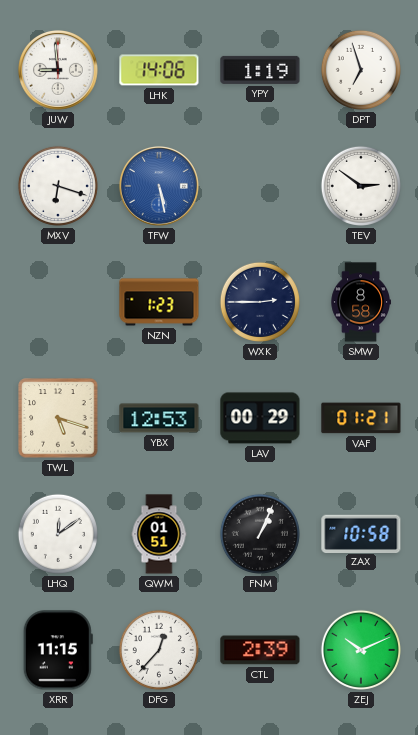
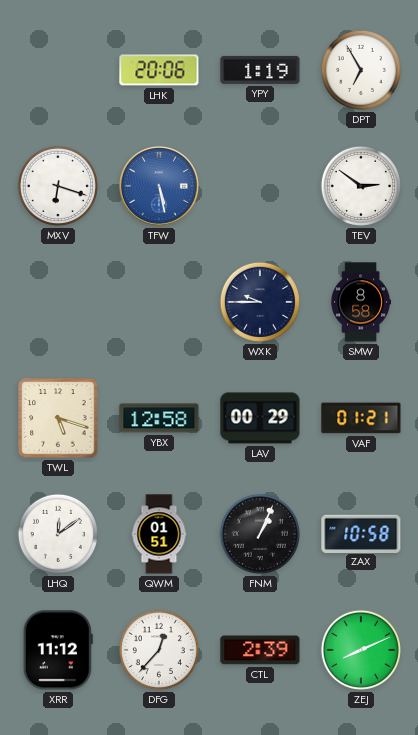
JUW: 8:59 -> none (58, 70)
LHK: 14:06 -> 20:06 (159, 70)
DPT: 6:57 -> 6:55 (361, 70)
NZN: 1:23 -> none (159, 302)
WXK: 2:45 -> 9:45 (260, 302)
YBX: 12:53 -> 12:58 (159, 418)
XRR: 11:15 -> 11:12 (58, 650)
ZEJ: 10:11 -> 8:11 (361, 650)
